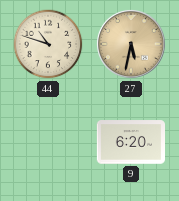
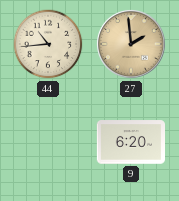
44: 10:48 -> 10:44 (48, 44)
27: 5:32 -> 1:59 (131, 44)
